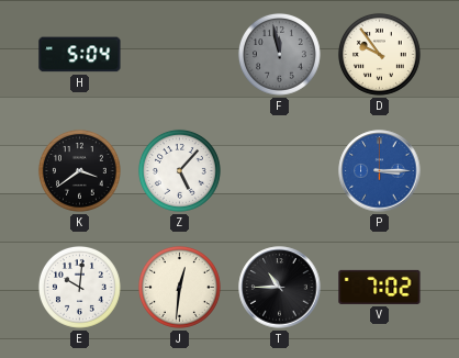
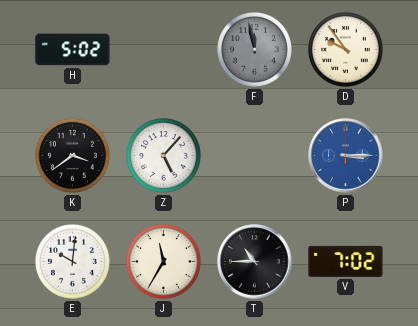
H: 5:04 -> 5:02 (73, 50)
J: 12:31 -> 11:35 (163, 261)
